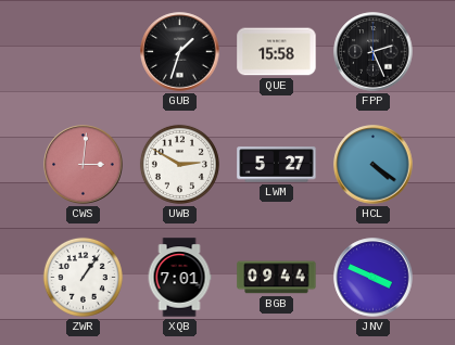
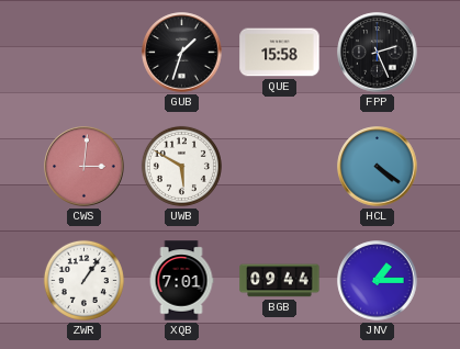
UWB: 2:50 -> 5:50 (181, 166)
LWM: 5:27 -> none (277, 165)
JNV: 3:49 -> 1:15 (378, 281)
